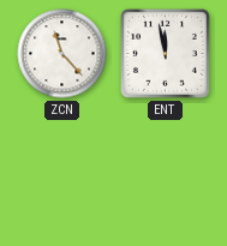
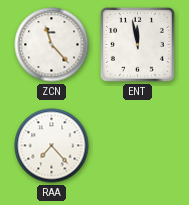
RAA: none -> 7:23 (52, 146)
